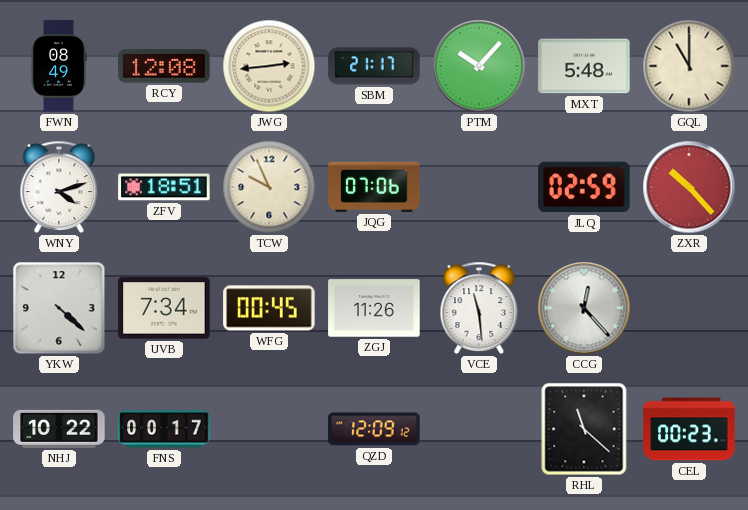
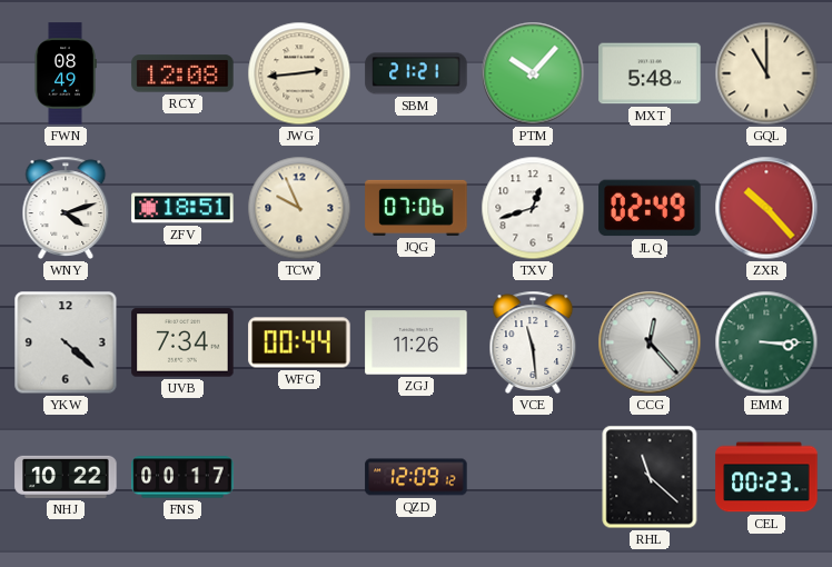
SBM: 21:17 -> 21:21 (416, 73)
TXV: none -> 12:42 (533, 208)
JLQ: 02:59 -> 02:49 (650, 208)
WFG: 00:45 -> 00:44 (299, 342)
EMM: none -> 3:15 (766, 342)
